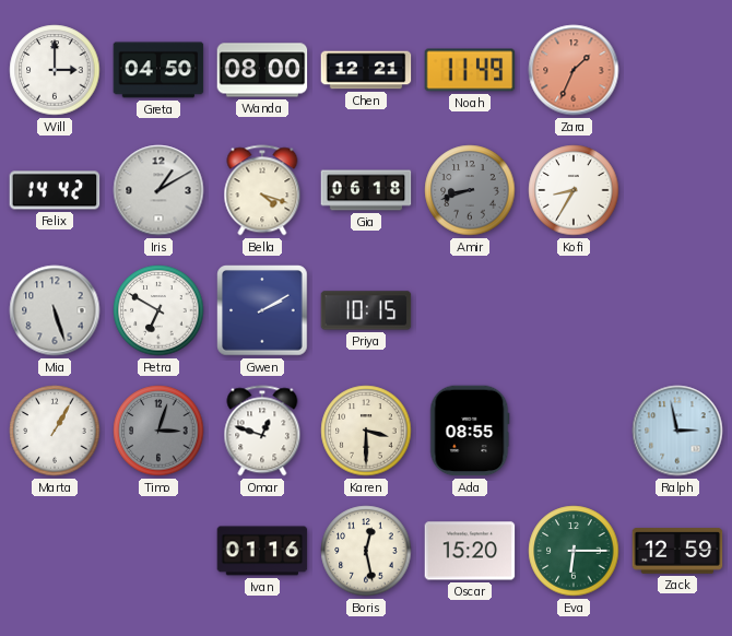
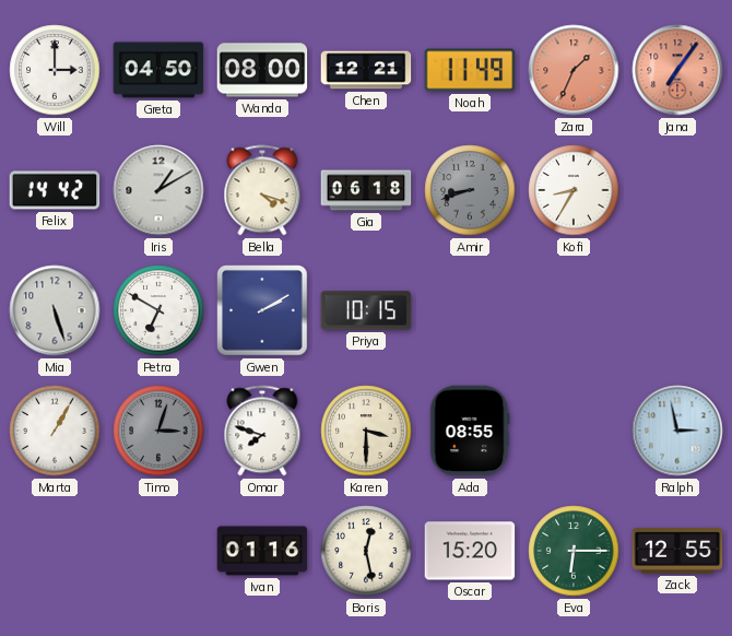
Jana: none -> 7:06 (677, 70)
Omar: 12:48 -> 7:48 (262, 431)
Zack: 12:59 -> 12:55 (677, 551)
